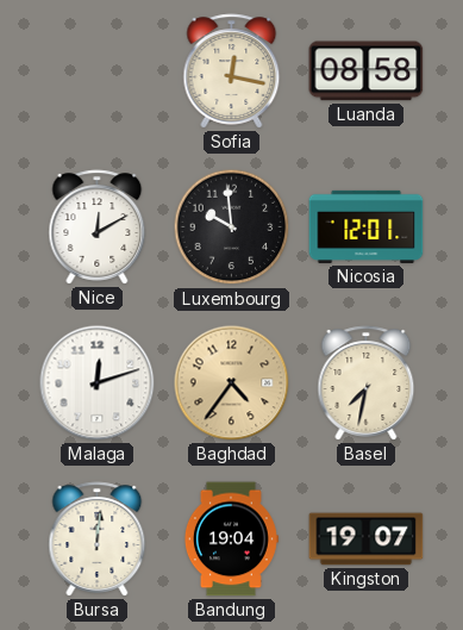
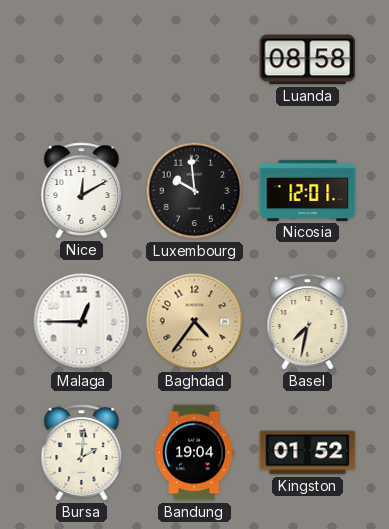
Sofia: 12:17 -> none (232, 71)
Malaga: 12:12 -> 12:45 (82, 322)
Bursa: 12:01 -> 2:01 (82, 453)
Kingston: 19:07 -> 01:52 (308, 453)
